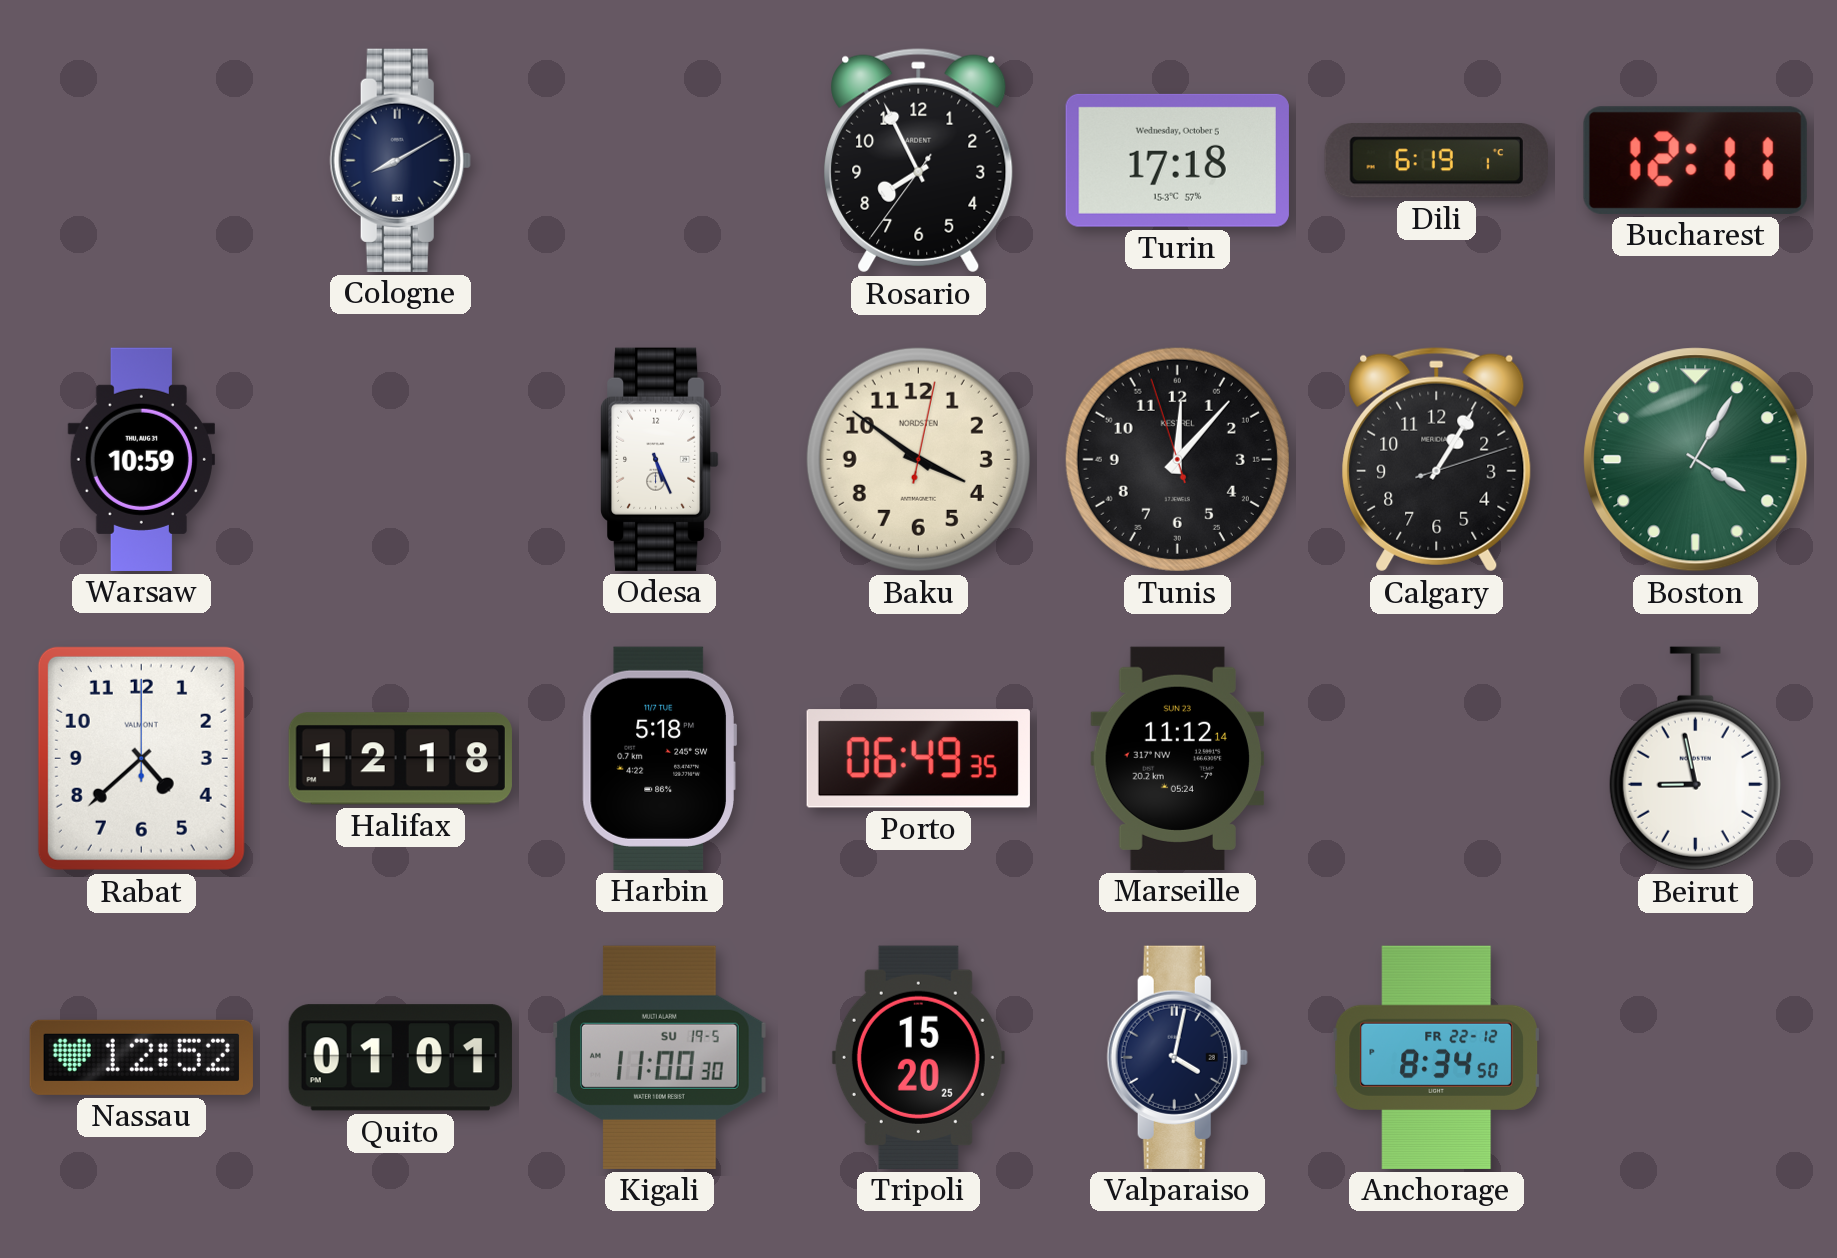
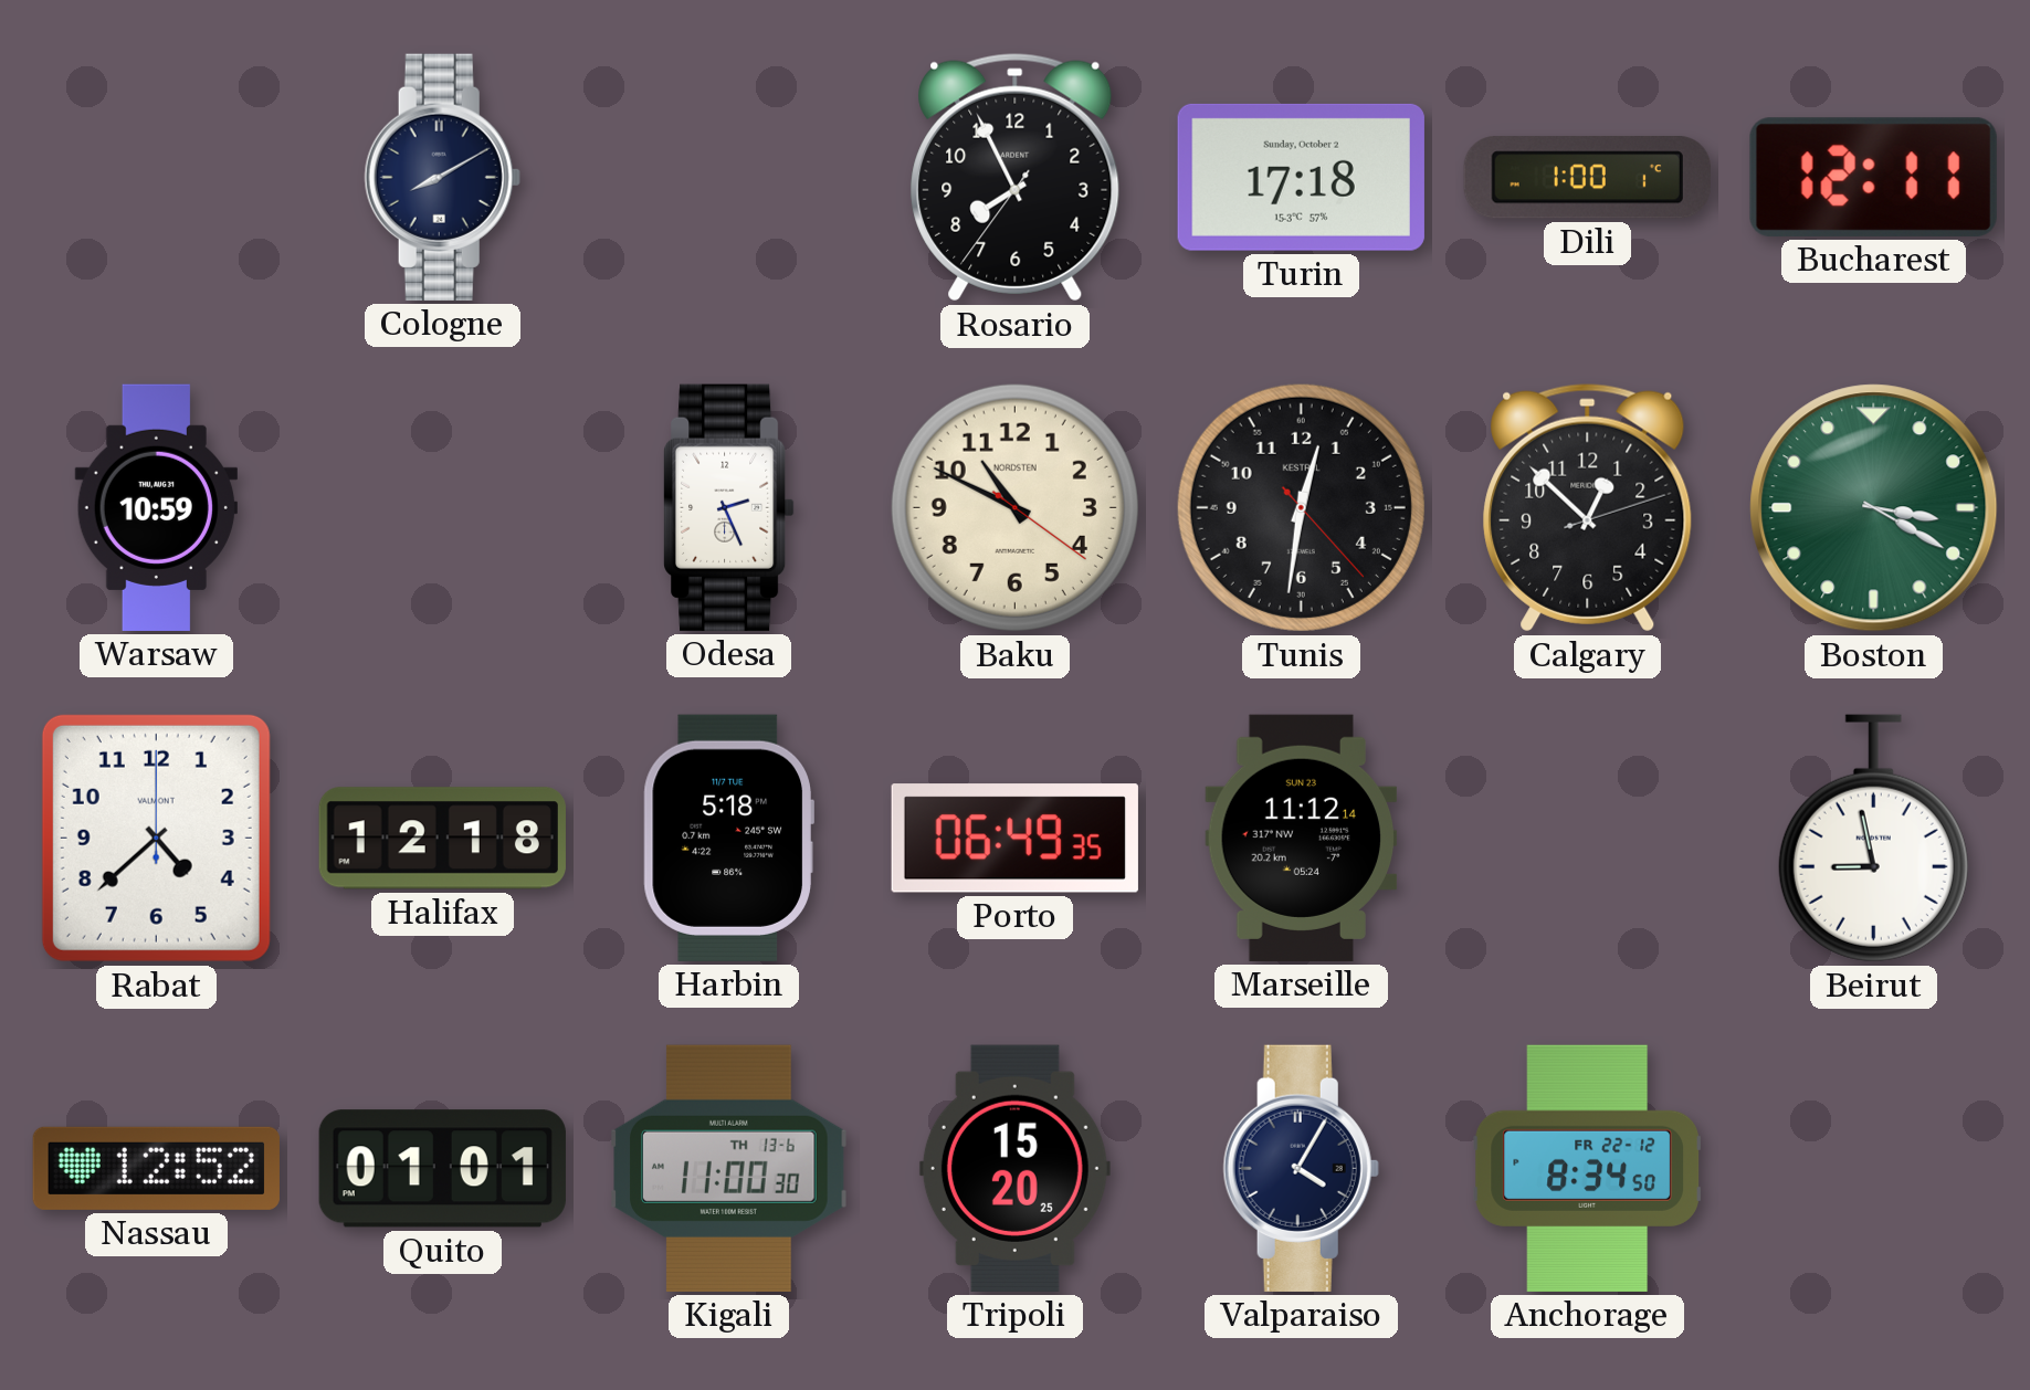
Turin date: Wednesday, October 5 -> Sunday, October 2 (1301, 177)
Dili: 6:19 -> 1:00 (1587, 178)
Odesa: 5:26 -> 2:26 (729, 507)
Baku: 3:51 -> 10:49 (1014, 507)
Tunis: 12:06 -> 12:31 (1301, 507)
Calgary: 1:05 -> 12:52 (1588, 508)
Boston: 4:05 -> 3:20 (1874, 508)
Kigali date: SU 19-5 -> TH 13-6 (729, 1168)
Valparaiso: 4:02 -> 4:05 (1301, 1168)
